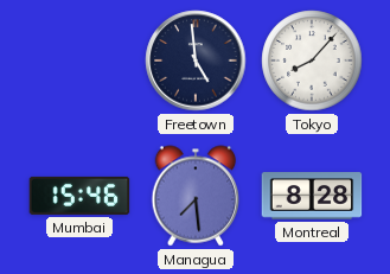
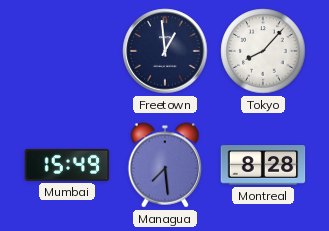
Freetown: 4:59 -> 12:59 (165, 51)
Mumbai: 15:46 -> 15:49 (67, 165)
